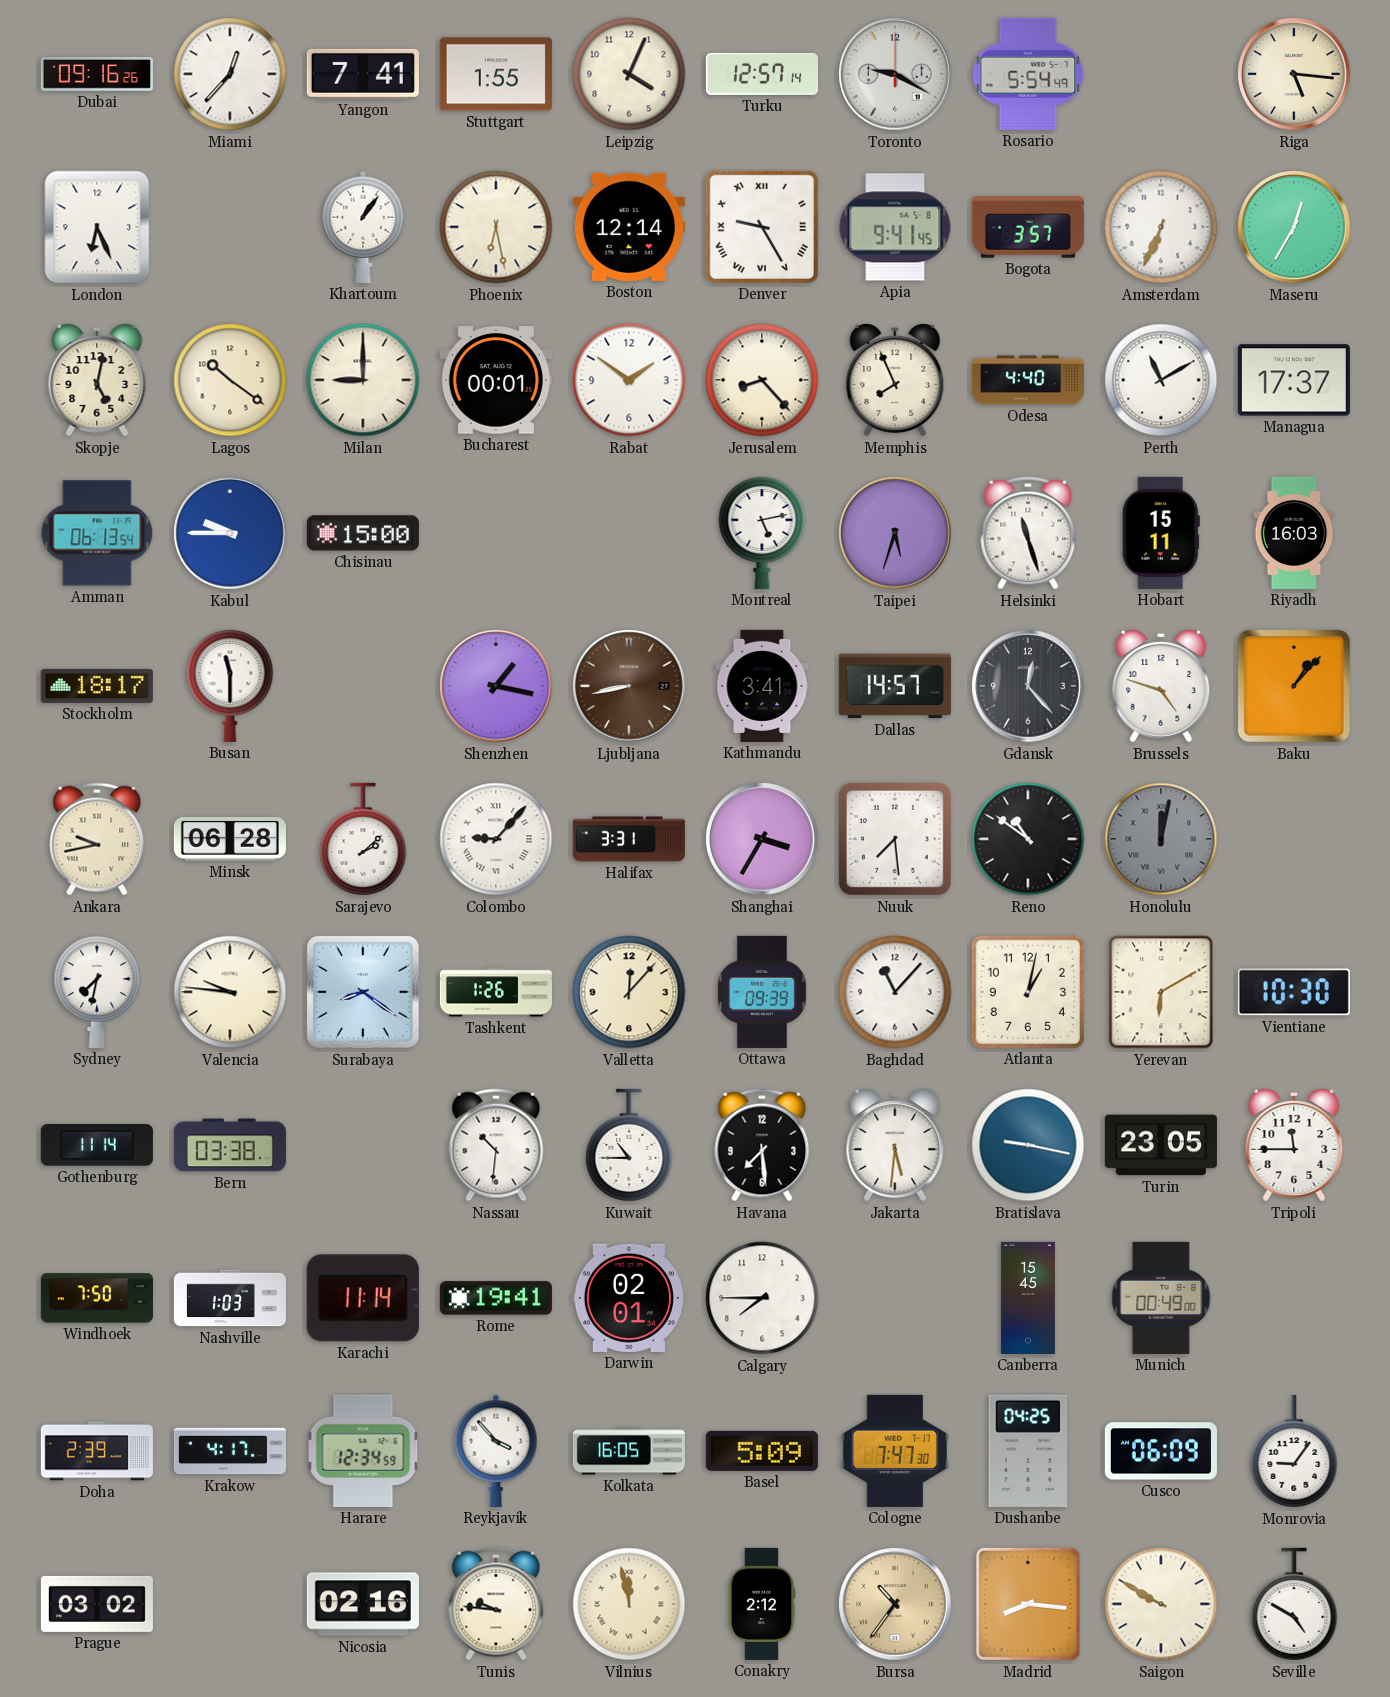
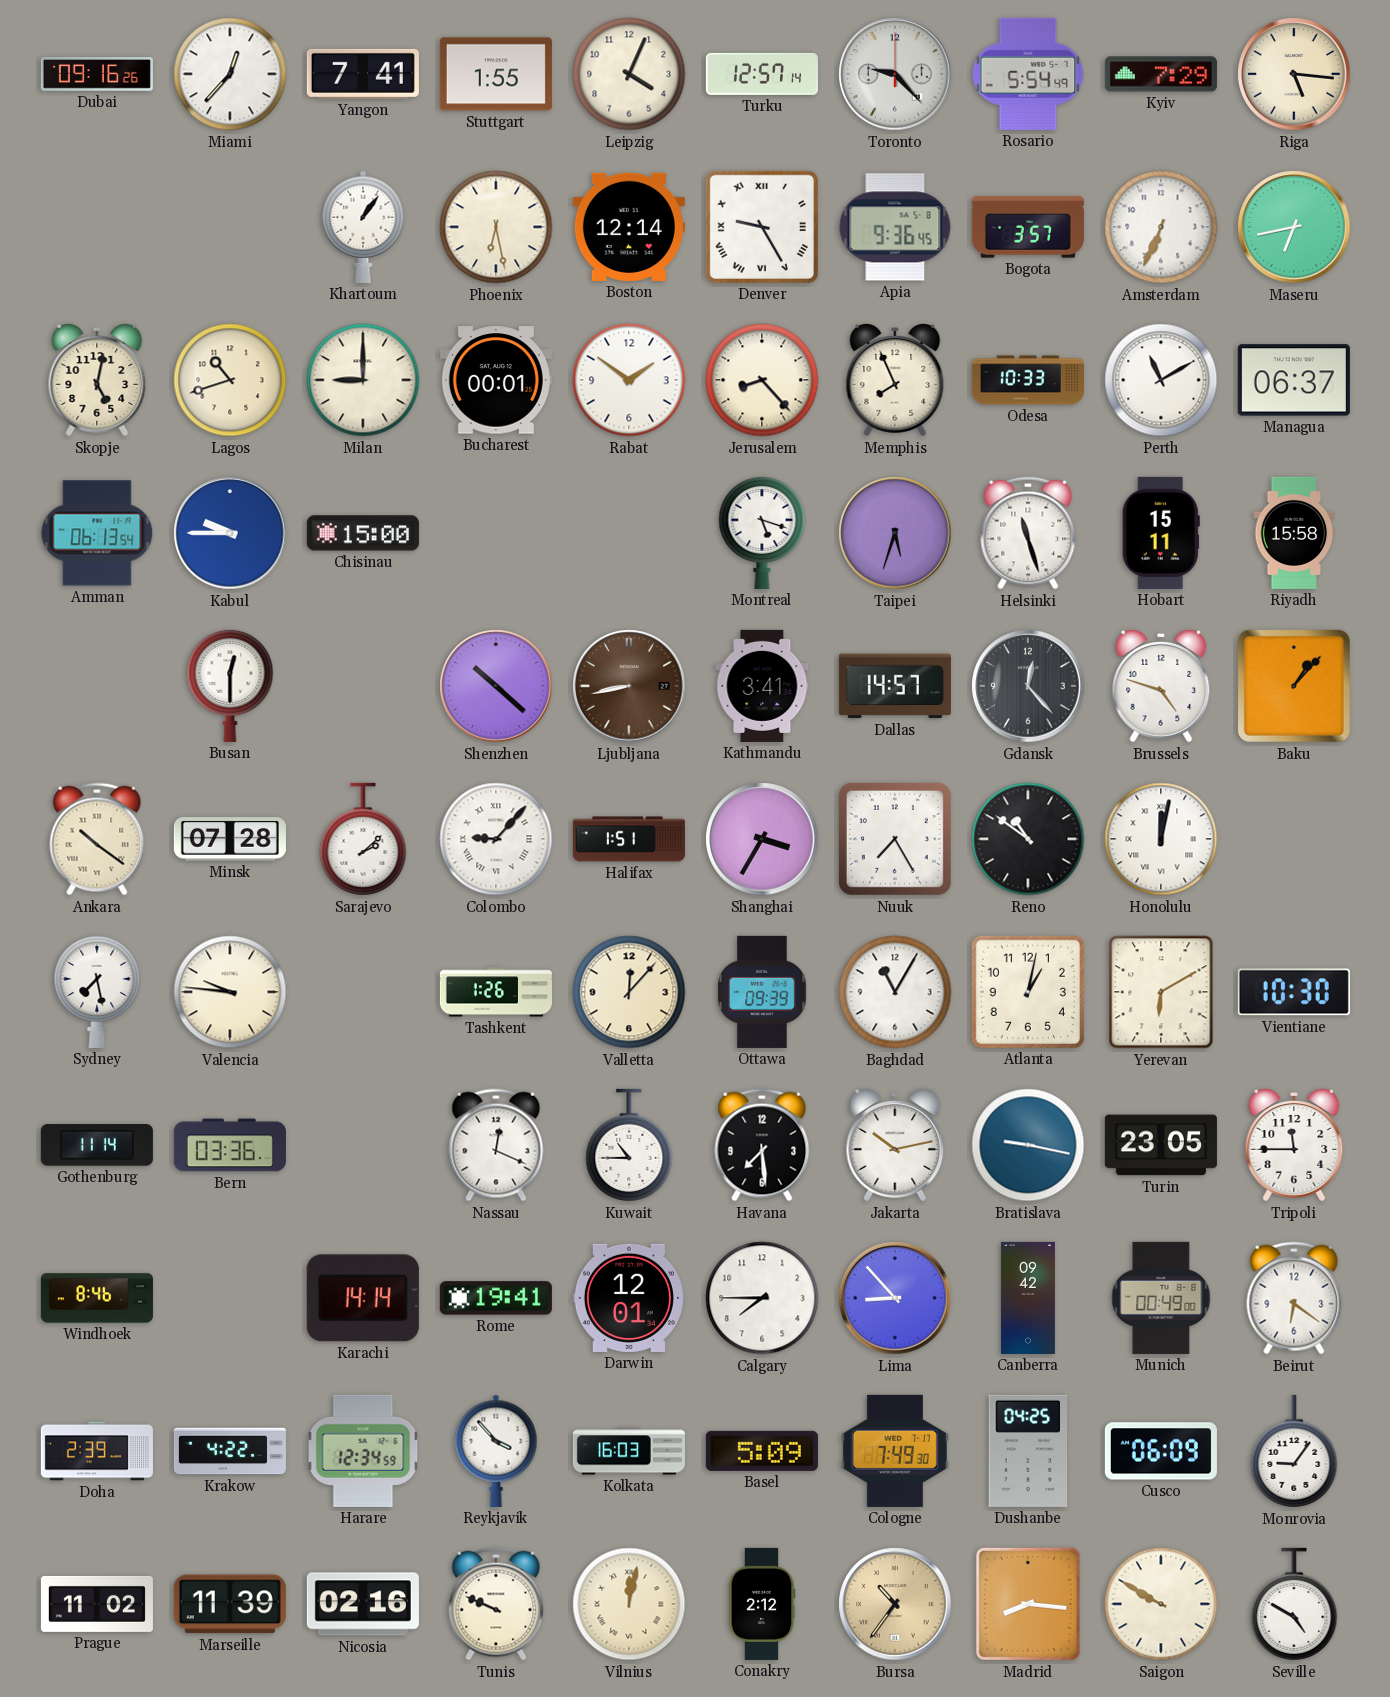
Toronto: 9:20 -> 9:23 (895, 74)
Kyiv: none -> 7:29 (1161, 74)
London: 6:26 -> none (97, 227)
Apia: 9:41 -> 9:36 (895, 227)
Maseru: 12:35 -> 6:43 (1294, 227)
Lagos: 10:21 -> 10:42 (230, 380)
Odesa: 4:40 -> 10:33 (1028, 380)
Managua: 17:37 -> 06:37 (1294, 380)
Montreal: 5:13 -> 5:18 (762, 532)
Riyadh: 16:03 -> 15:58 (1294, 533)
Stockholm: 18:17 -> none (97, 686)
Busan: 11:30 -> 12:30 (230, 685)
Shenzhen: 1:17 -> 10:22 (496, 686)
Ankara: 9:43 -> 10:21 (97, 839)
Minsk: 06:28 -> 07:28 (230, 839)
Halifax: 3:31 -> 1:51 (629, 839)
Nuuk: 7:29 -> 7:25 (895, 839)
Honolulu dial: grey -> white (1161, 839)
Sydney: 7:32 -> 7:28 (97, 991)
Surabaya: 8:21 -> none (363, 992)
Baghdad: 11:07 -> 11:05 (895, 992)
Bern: 03:38 -> 03:36 (230, 1145)
Nassau: 10:31 -> 12:19 (496, 1145)
Jakarta: 5:31 -> 10:13 (895, 1146)
Windhoek: 7:50 -> 8:46 (97, 1298)
Nashville: 1:03 -> none (230, 1298)
Karachi: 11:14 -> 14:14 (363, 1298)
Darwin: 02:01 -> 12:01 (629, 1298)
Lima: none -> 8:53 (895, 1298)
Canberra: 15:45 -> 09:42 (1028, 1298)
Beirut: none -> 6:21 (1294, 1298)
Krakow: 4:17 -> 4:22 (230, 1451)
Kolkata: 16:05 -> 16:03 (629, 1451)
Cologne: 7:47 -> 7:49 (895, 1451)
Prague: 03:02 -> 11:02 (97, 1604)
Marseille: none -> 11:39 (230, 1604)
Tunis: 9:46 -> 9:49 (496, 1604)
Vilnius: 11:58 -> 12:02 (629, 1604)
